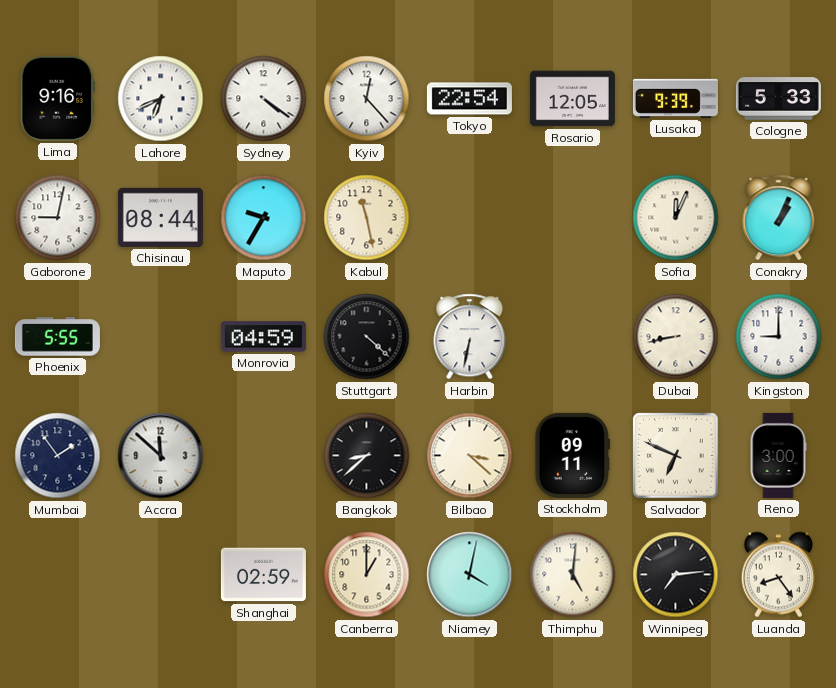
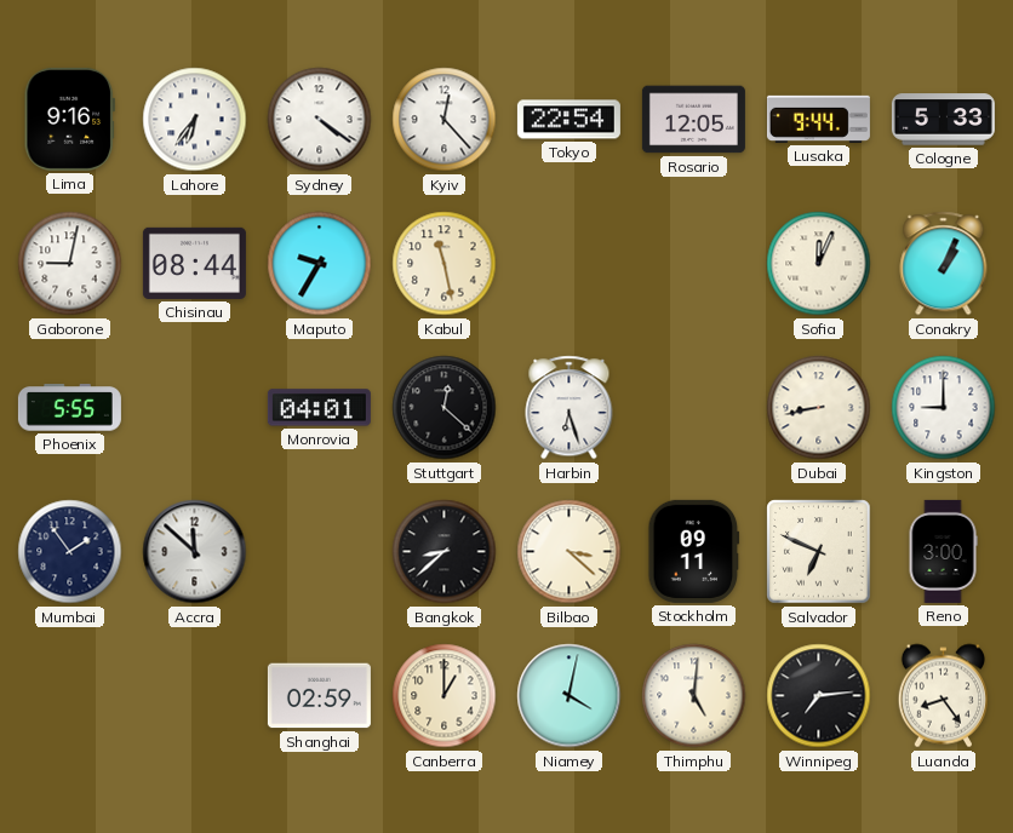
Lahore: 6:41 -> 6:36 (195, 120)
Lusaka: 9:39 -> 9:44 (818, 119)
Monrovia: 04:59 -> 04:01 (319, 408)
Stuttgart: 4:22 -> 12:22 (445, 408)
Harbin: 6:32 -> 6:27 (570, 408)
